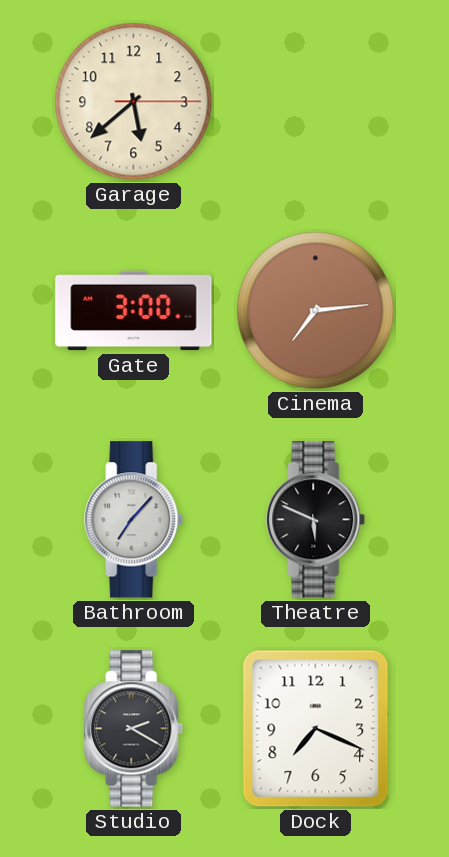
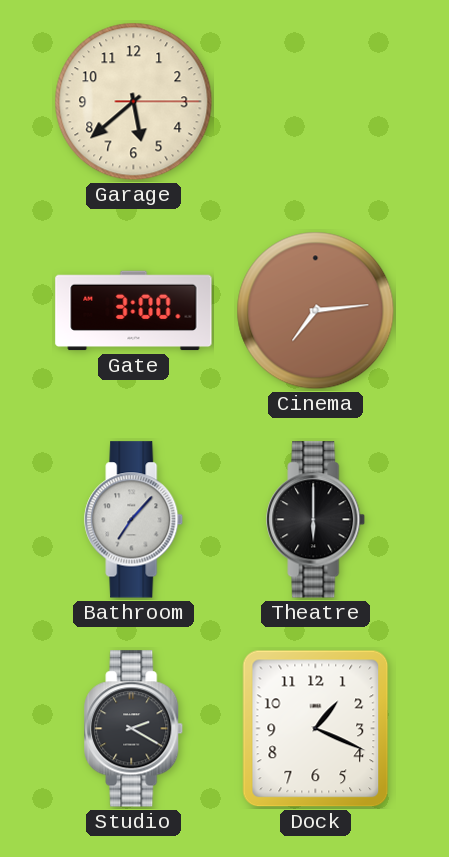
Theatre: 5:49 -> 6:00 (316, 520)
Dock: 7:19 -> 1:19 (316, 729)
